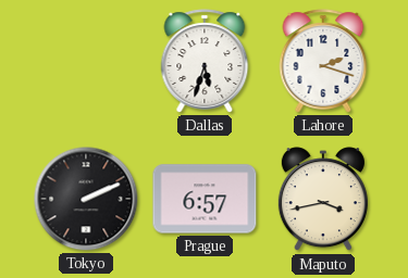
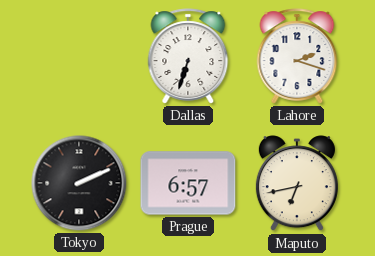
Dallas: 5:33 -> 6:33 (188, 56)
Maputo: 3:43 -> 6:43 (297, 184)
